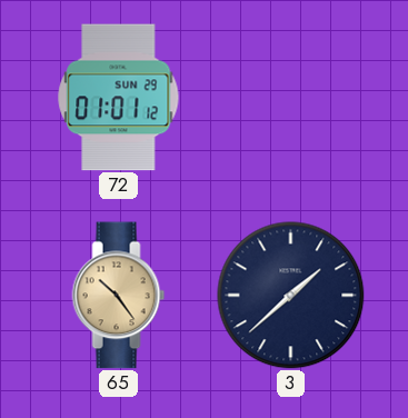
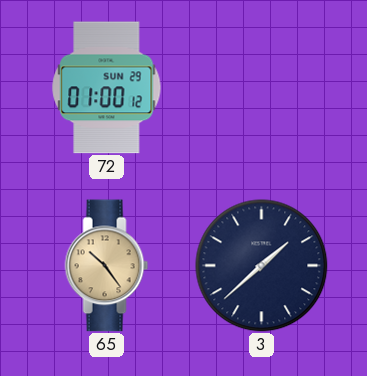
72: 01:01 -> 01:00 (107, 88)
